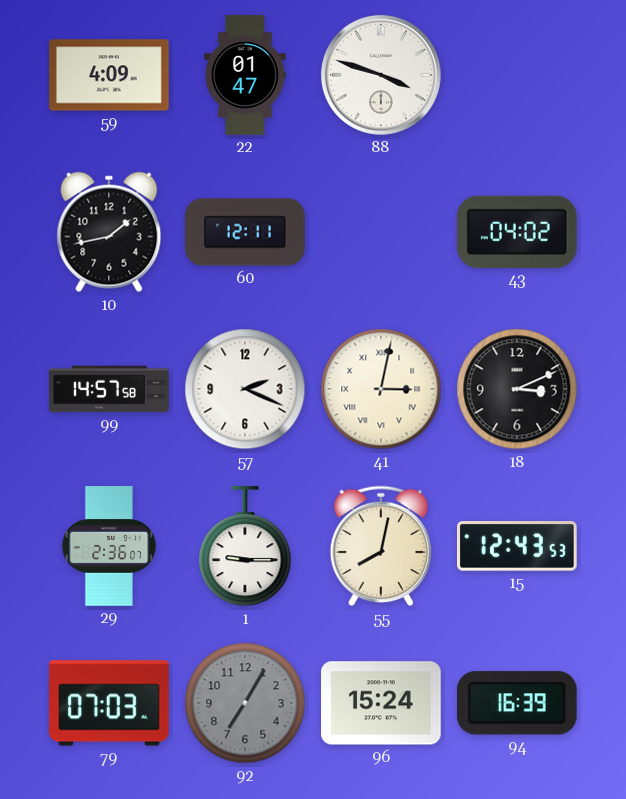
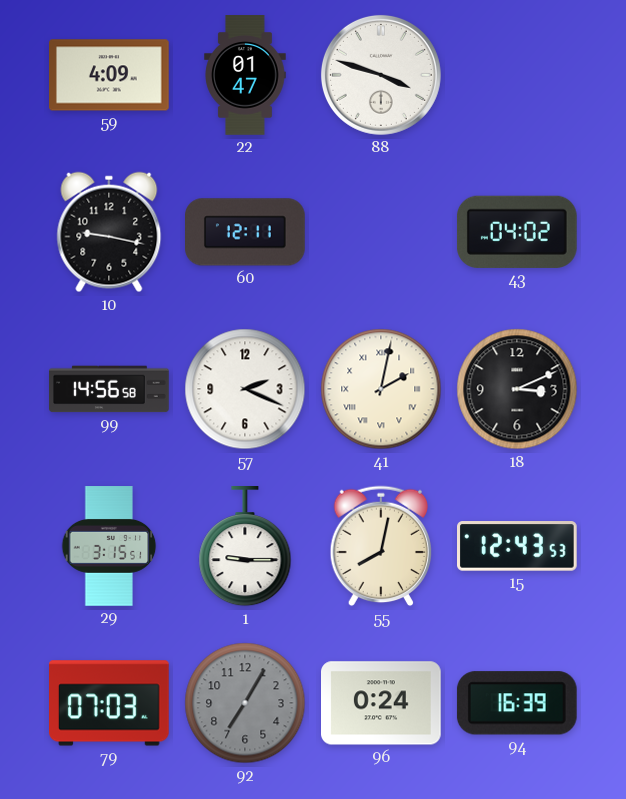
10: 1:43 -> 9:17 (109, 232)
99: 14:57 -> 14:56 (109, 389)
41: 3:02 -> 2:02 (381, 389)
29: 2:36 -> 3:15 (109, 546)
96: 15:24 -> 0:24 (382, 703)
